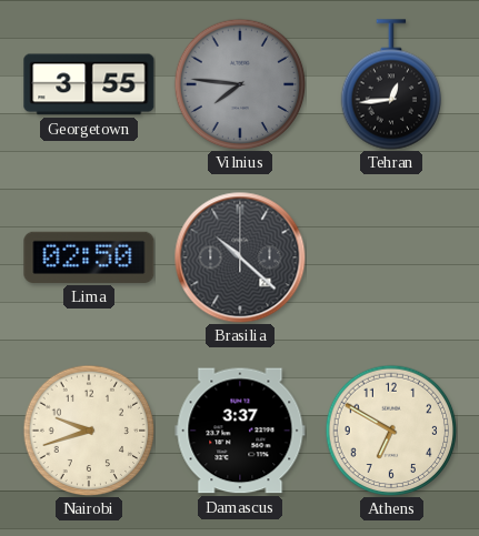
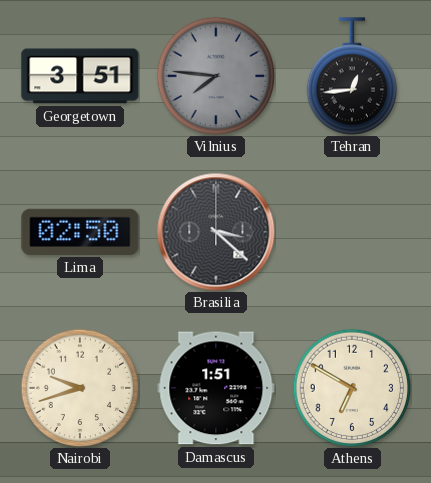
Georgetown: 3:55 -> 3:51 (80, 76)
Brasilia: 10:22 -> 3:22 (216, 232)
Damascus: 3:37 -> 1:51 (216, 388)
